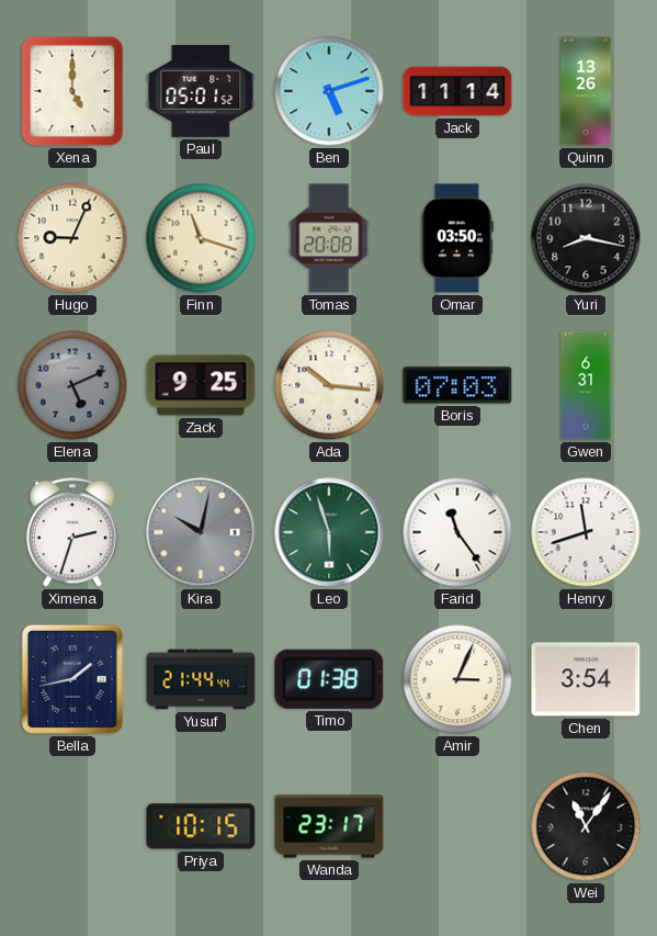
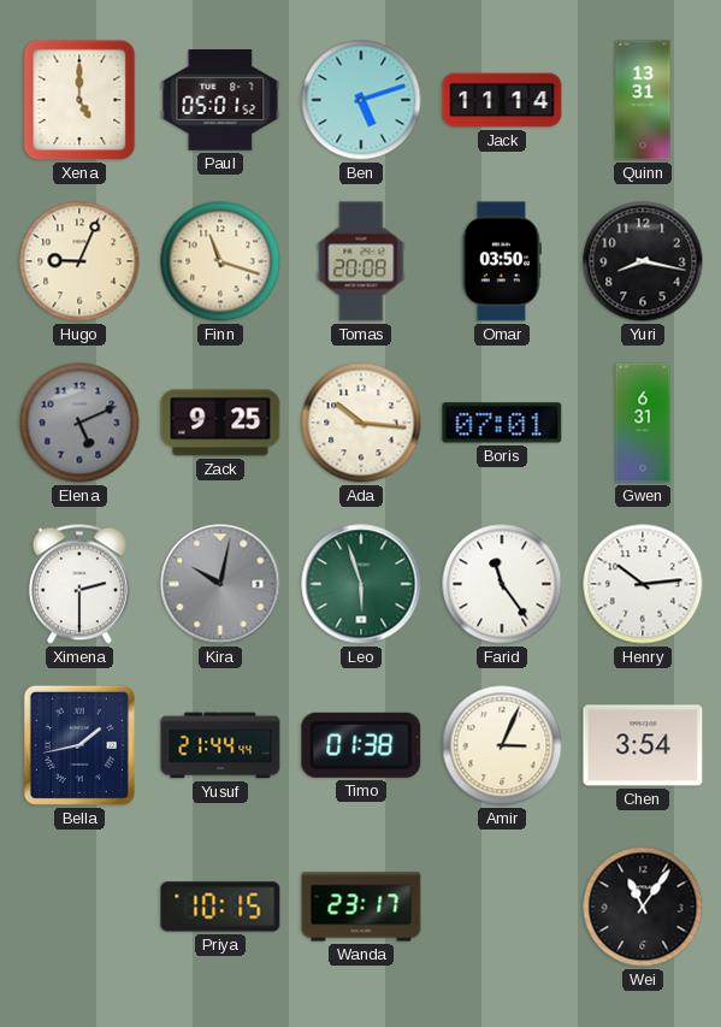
Quinn: 13:26 -> 13:31 (643, 100)
Boris: 07:03 -> 07:01 (502, 423)
Ximena: 2:33 -> 2:30 (79, 584)
Henry: 11:42 -> 10:14 (643, 584)
